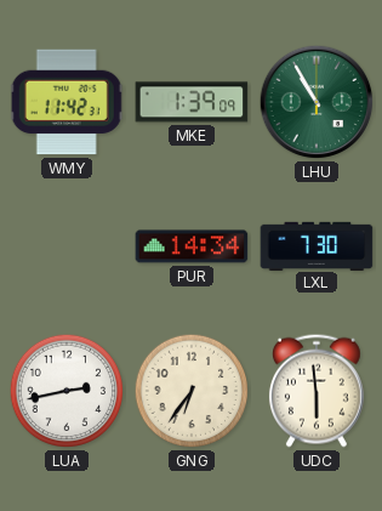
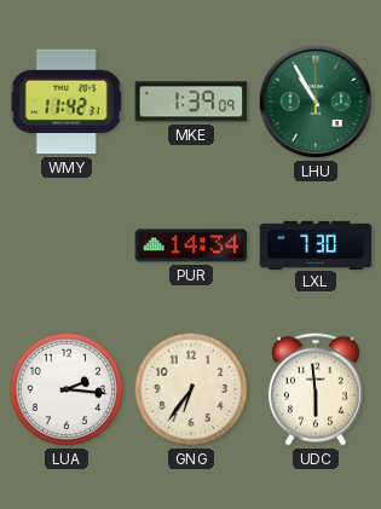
LUA: 2:43 -> 2:16 (67, 389)
